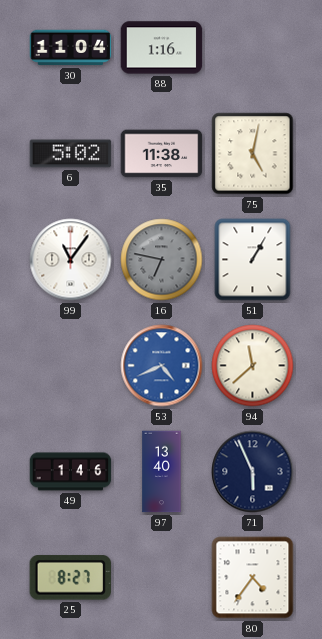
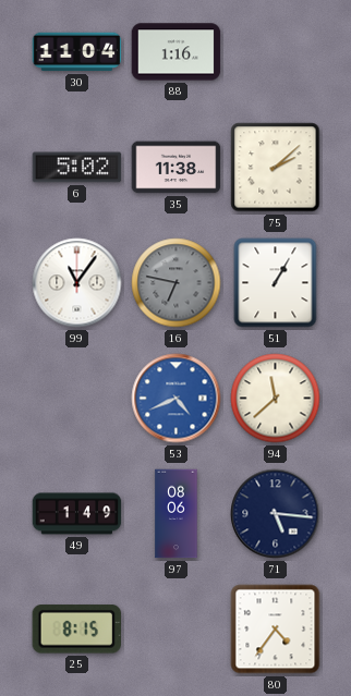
75: 5:02 -> 2:08 (276, 168)
49: 1:46 -> 1:49 (77, 514)
97: 13:40 -> 08:06 (177, 514)
71: 5:56 -> 5:16 (276, 514)
25: 8:27 -> 8:15 (76, 630)
